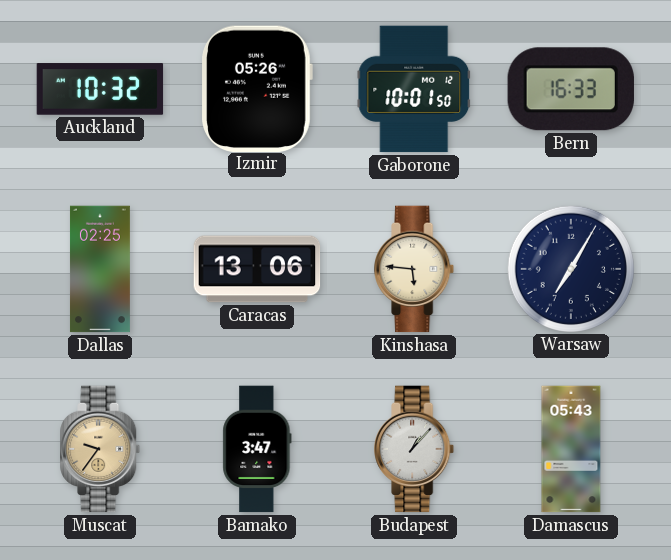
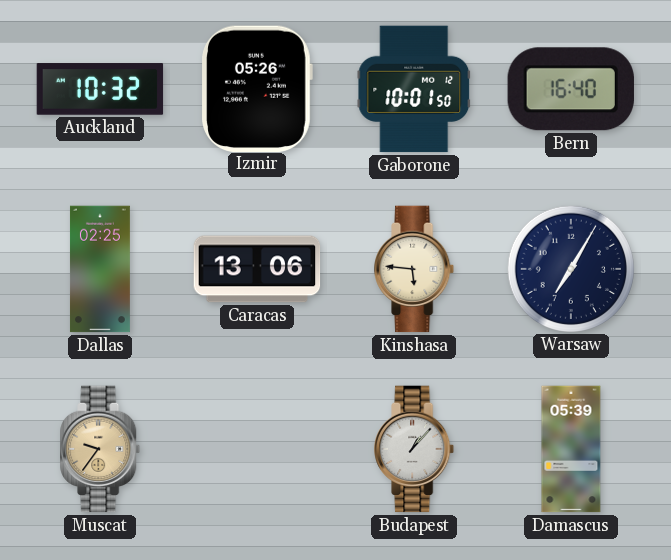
Bern: 16:33 -> 16:40 (571, 89)
Bamako: 3:47 -> none (257, 449)
Damascus: 05:43 -> 05:39 (571, 449)
